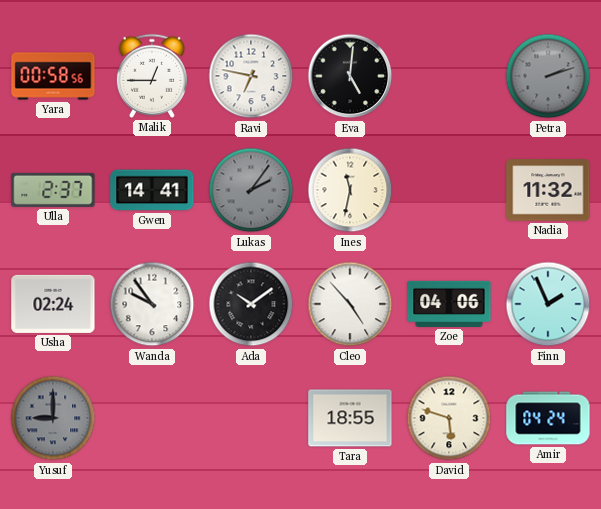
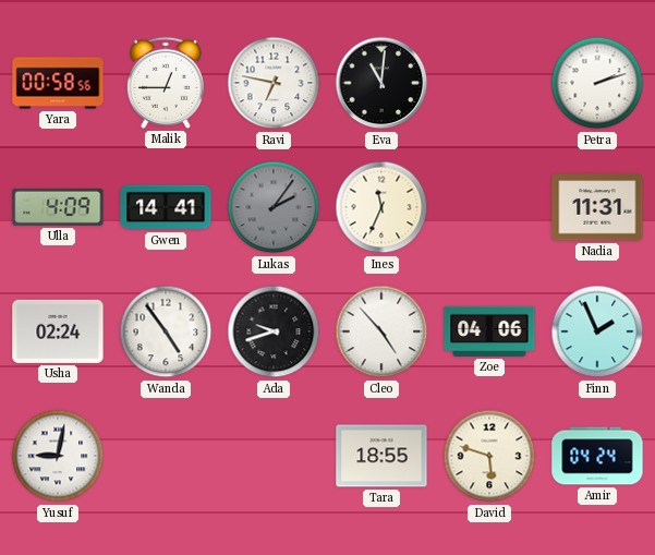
Eva: 5:01 -> 11:01 (381, 83)
Petra dial: grey -> white (597, 83)
Ulla: 2:37 -> 4:09 (58, 207)
Ines: 11:32 -> 11:34 (381, 207)
Nadia: 11:32 -> 11:31 (597, 207)
Wanda: 9:54 -> 4:54 (166, 331)
Ada: 10:09 -> 9:42 (274, 331)
Yusuf: 9:00 -> 9:02 (58, 456)
Yusuf dial: grey -> white (58, 456)
